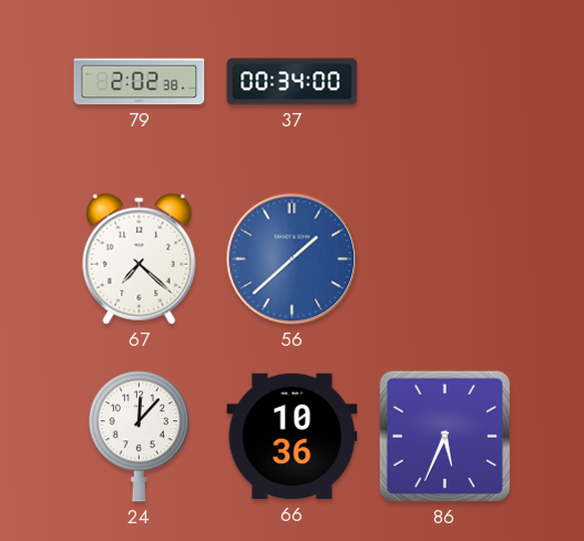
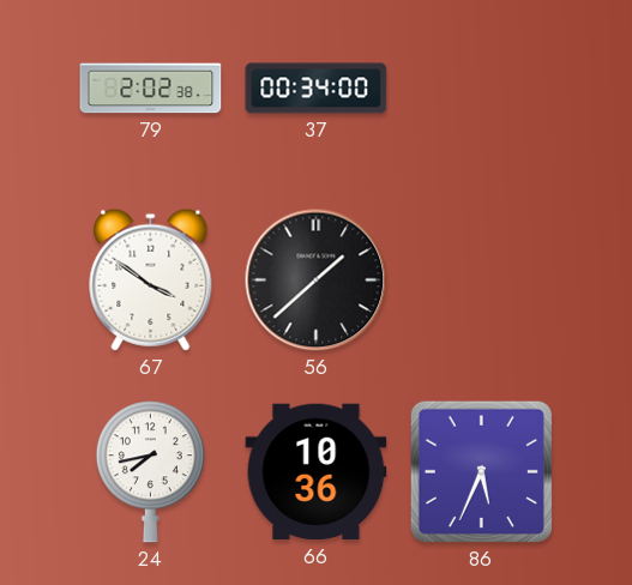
67: 7:22 -> 3:51 (151, 279)
56 dial: blue -> black (317, 281)
24: 12:07 -> 7:43 (150, 472)
